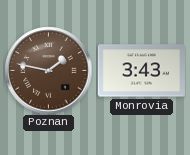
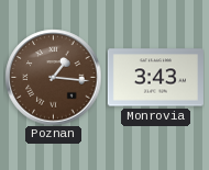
Poznan: 1:47 -> 1:16 (53, 77)
